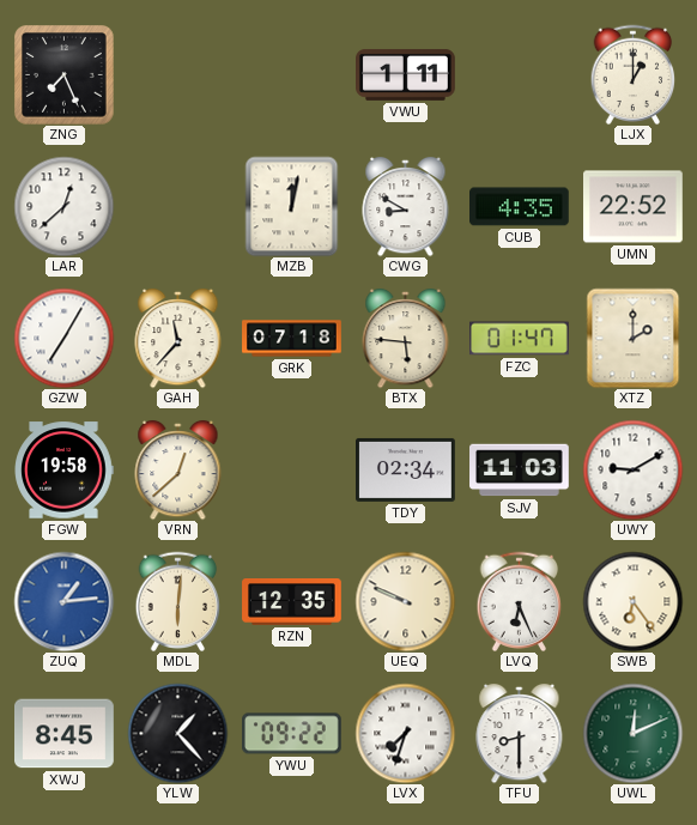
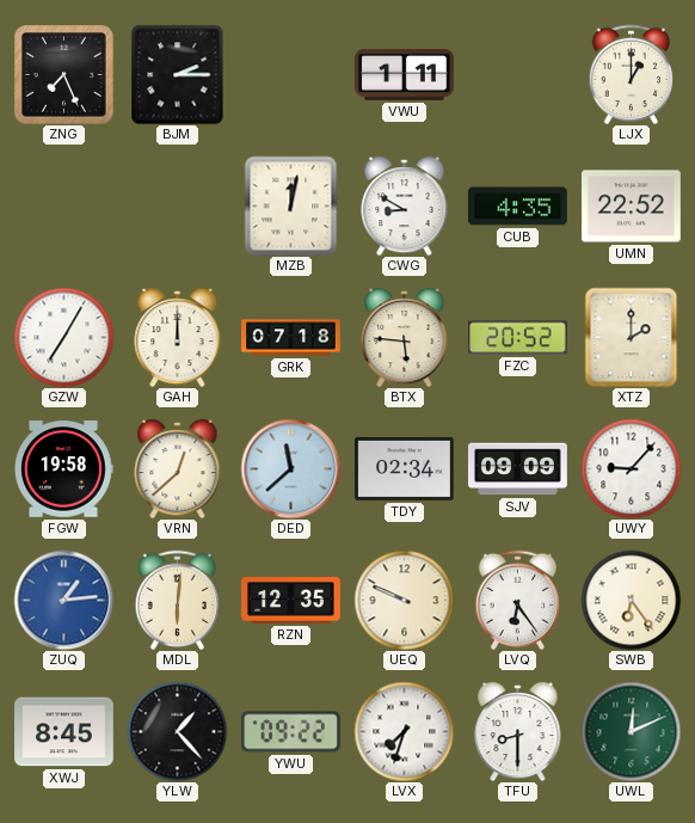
BJM: none -> 2:15 (178, 74)
LAR: 12:38 -> none (63, 206)
GAH: 11:37 -> 12:00 (178, 337)
FZC: 01:47 -> 20:52 (518, 338)
DED: none -> 11:38 (290, 468)
SJV: 11:03 -> 09:09 (518, 469)
UWY: 9:10 -> 9:07 (631, 468)
LVQ: 6:26 -> 6:24 (518, 600)
